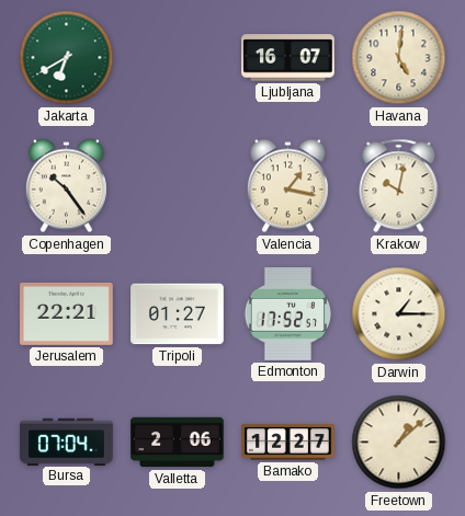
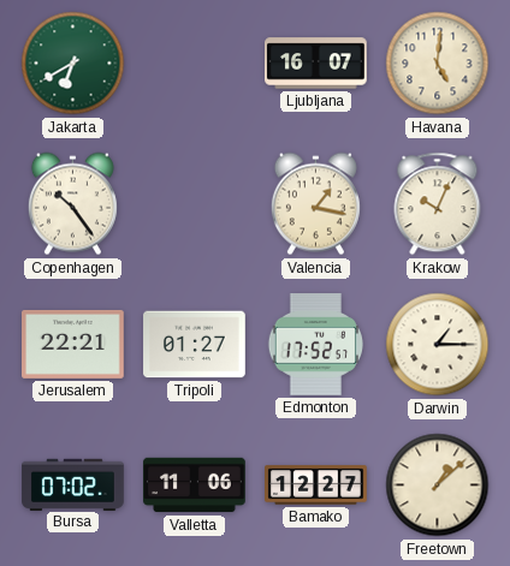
Krakow: 10:02 -> 10:04 (438, 204)
Bursa: 07:04 -> 07:02 (73, 484)
Valletta: 2:06 -> 11:06 (195, 485)
